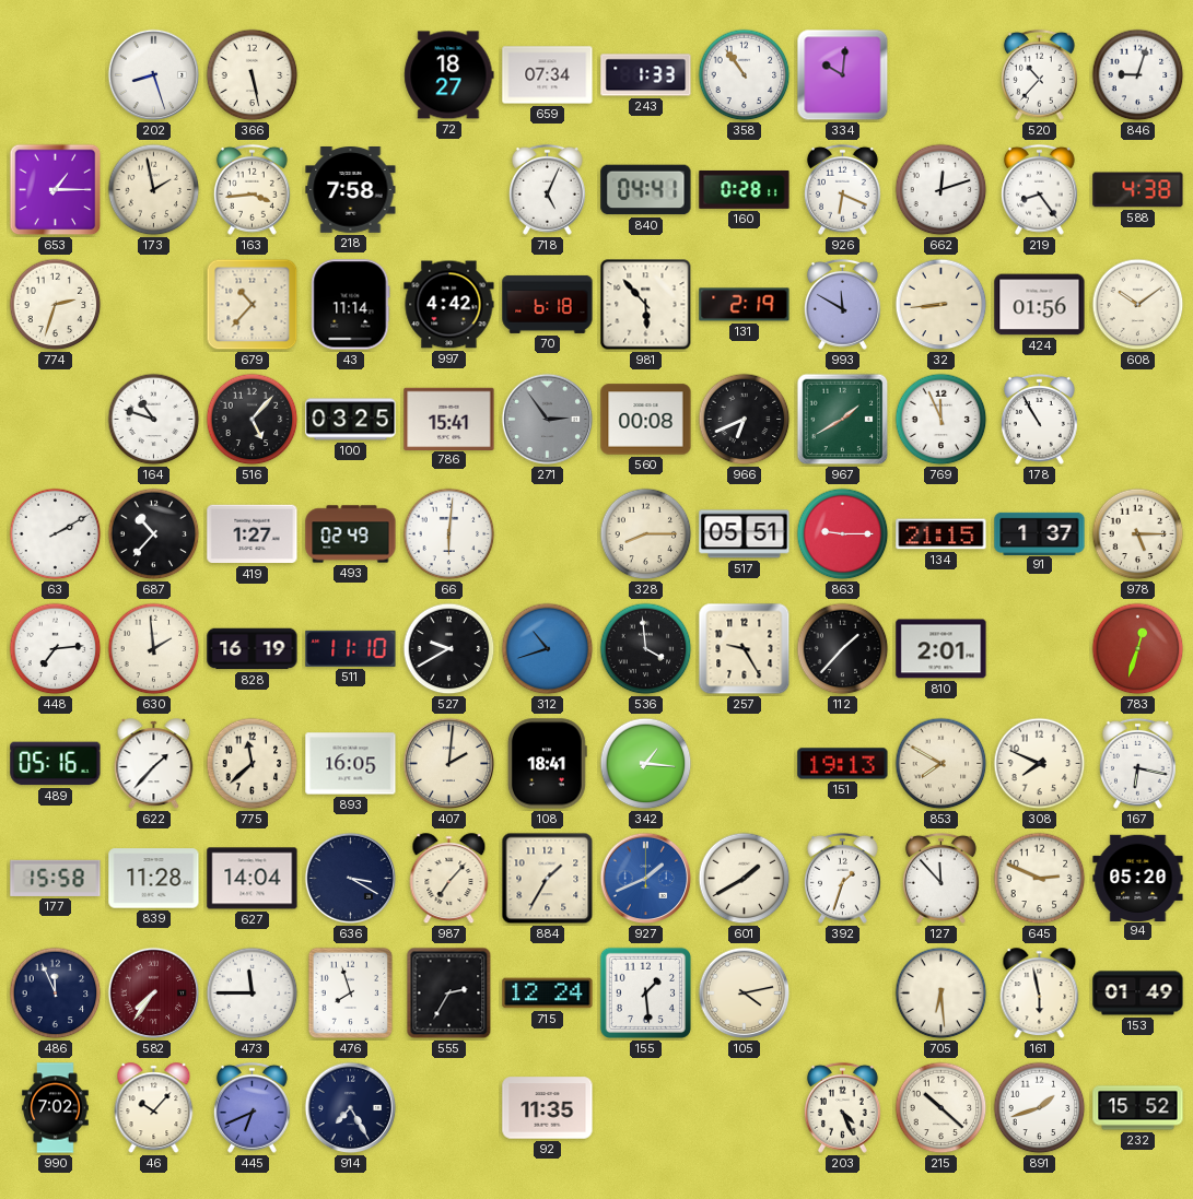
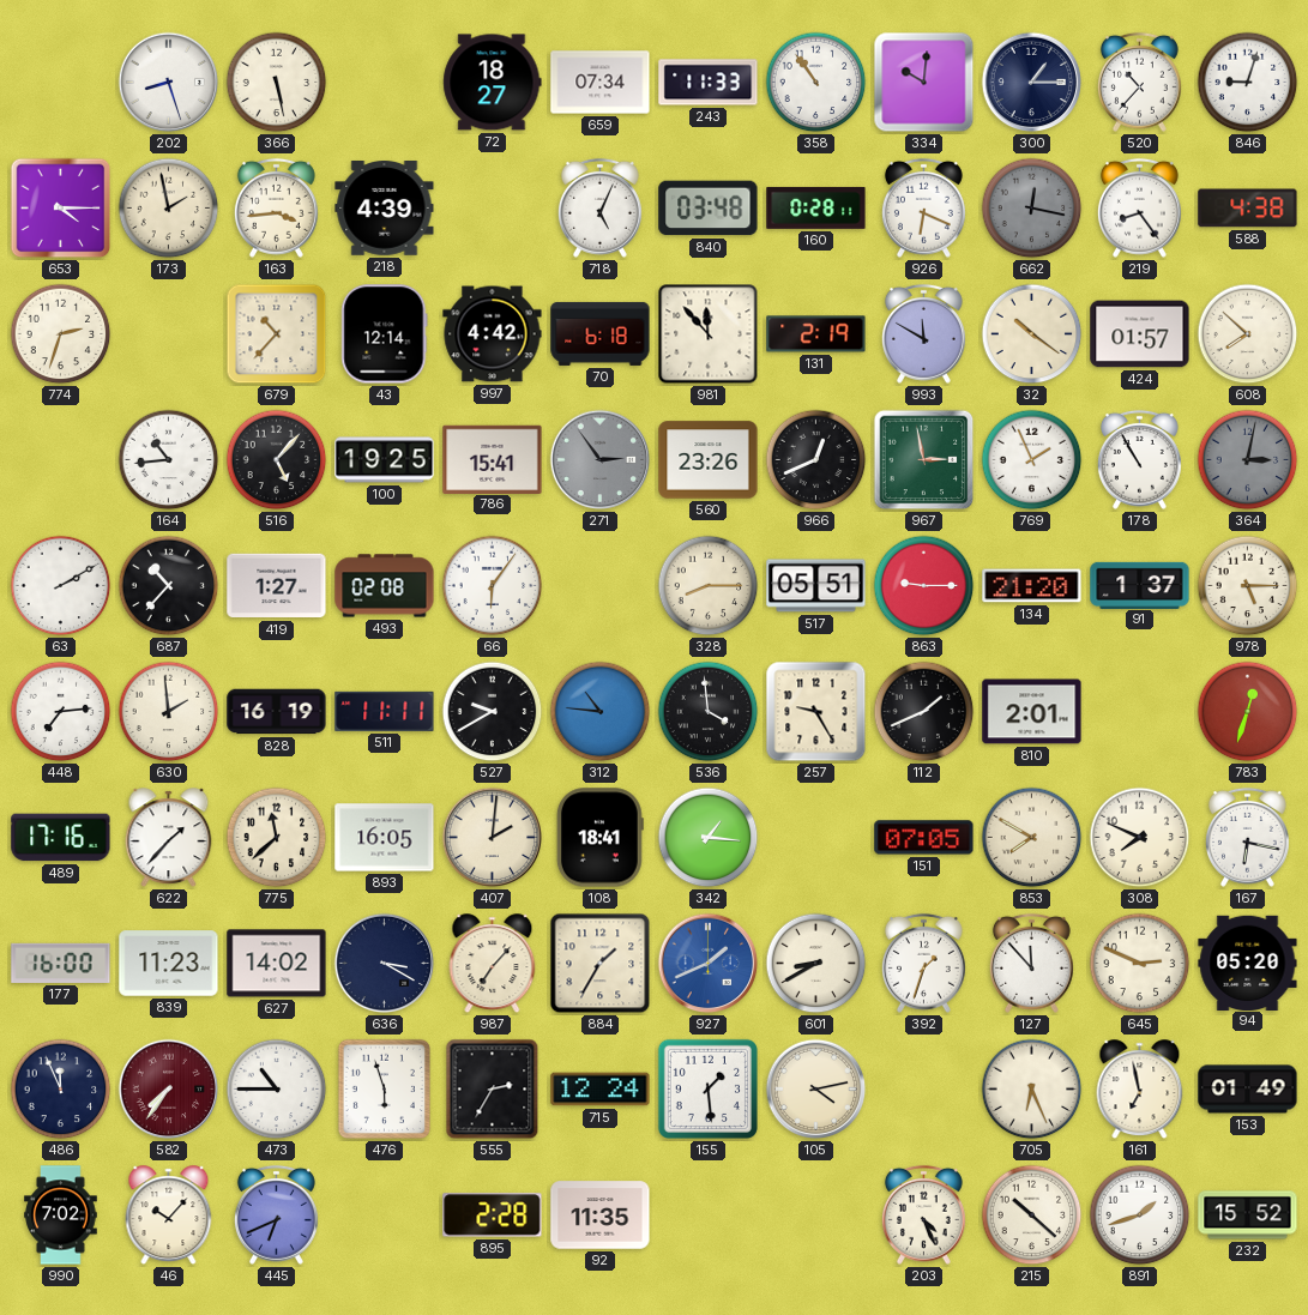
243: 1:33 -> 11:33 (709, 83)
300: none -> 1:15 (1032, 83)
653: 1:15 -> 4:15 (61, 209)
218: 7:58 -> 4:39 (385, 209)
840: 04:41 -> 03:48 (709, 209)
662: 12:12 -> 12:17 (1032, 209)
662 dial: white -> grey (1032, 209)
43: 11:14 -> 12:14 (385, 334)
981: 5:53 -> 11:53 (709, 334)
32: 8:44 -> 10:21 (1032, 334)
424: 01:56 -> 01:57 (1140, 334)
608: 10:09 -> 7:52 (1248, 334)
164: 10:48 -> 10:44 (169, 460)
100: 03:25 -> 19:25 (385, 460)
560: 00:08 -> 23:26 (709, 460)
966: 6:41 -> 12:41 (816, 460)
967: 1:40 -> 2:58 (924, 460)
769: 11:56 -> 1:56 (1032, 460)
364: none -> 3:02 (1248, 460)
493: 02:49 -> 02:08 (385, 586)
66: 6:01 -> 6:06 (493, 586)
134: 21:15 -> 21:20 (1032, 586)
511: 11:10 -> 11:11 (385, 711)
312: 10:42 -> 10:46 (601, 712)
112: 1:37 -> 1:41 (924, 712)
489: 05:16 -> 17:16 (61, 838)
151: 19:13 -> 07:05 (924, 838)
177: 15:58 -> 16:00 (61, 963)
839: 11:28 -> 11:23 (169, 964)
627: 14:04 -> 14:02 (277, 964)
601: 1:40 -> 8:40 (816, 964)
473: 11:45 -> 10:45 (277, 1090)
476: 7:57 -> 5:57 (385, 1090)
705: 6:29 -> 6:26 (1032, 1090)
161: 5:58 -> 6:58 (1140, 1090)
914: 7:25 -> none (351, 1108)
895: none -> 2:28 (493, 1216)
